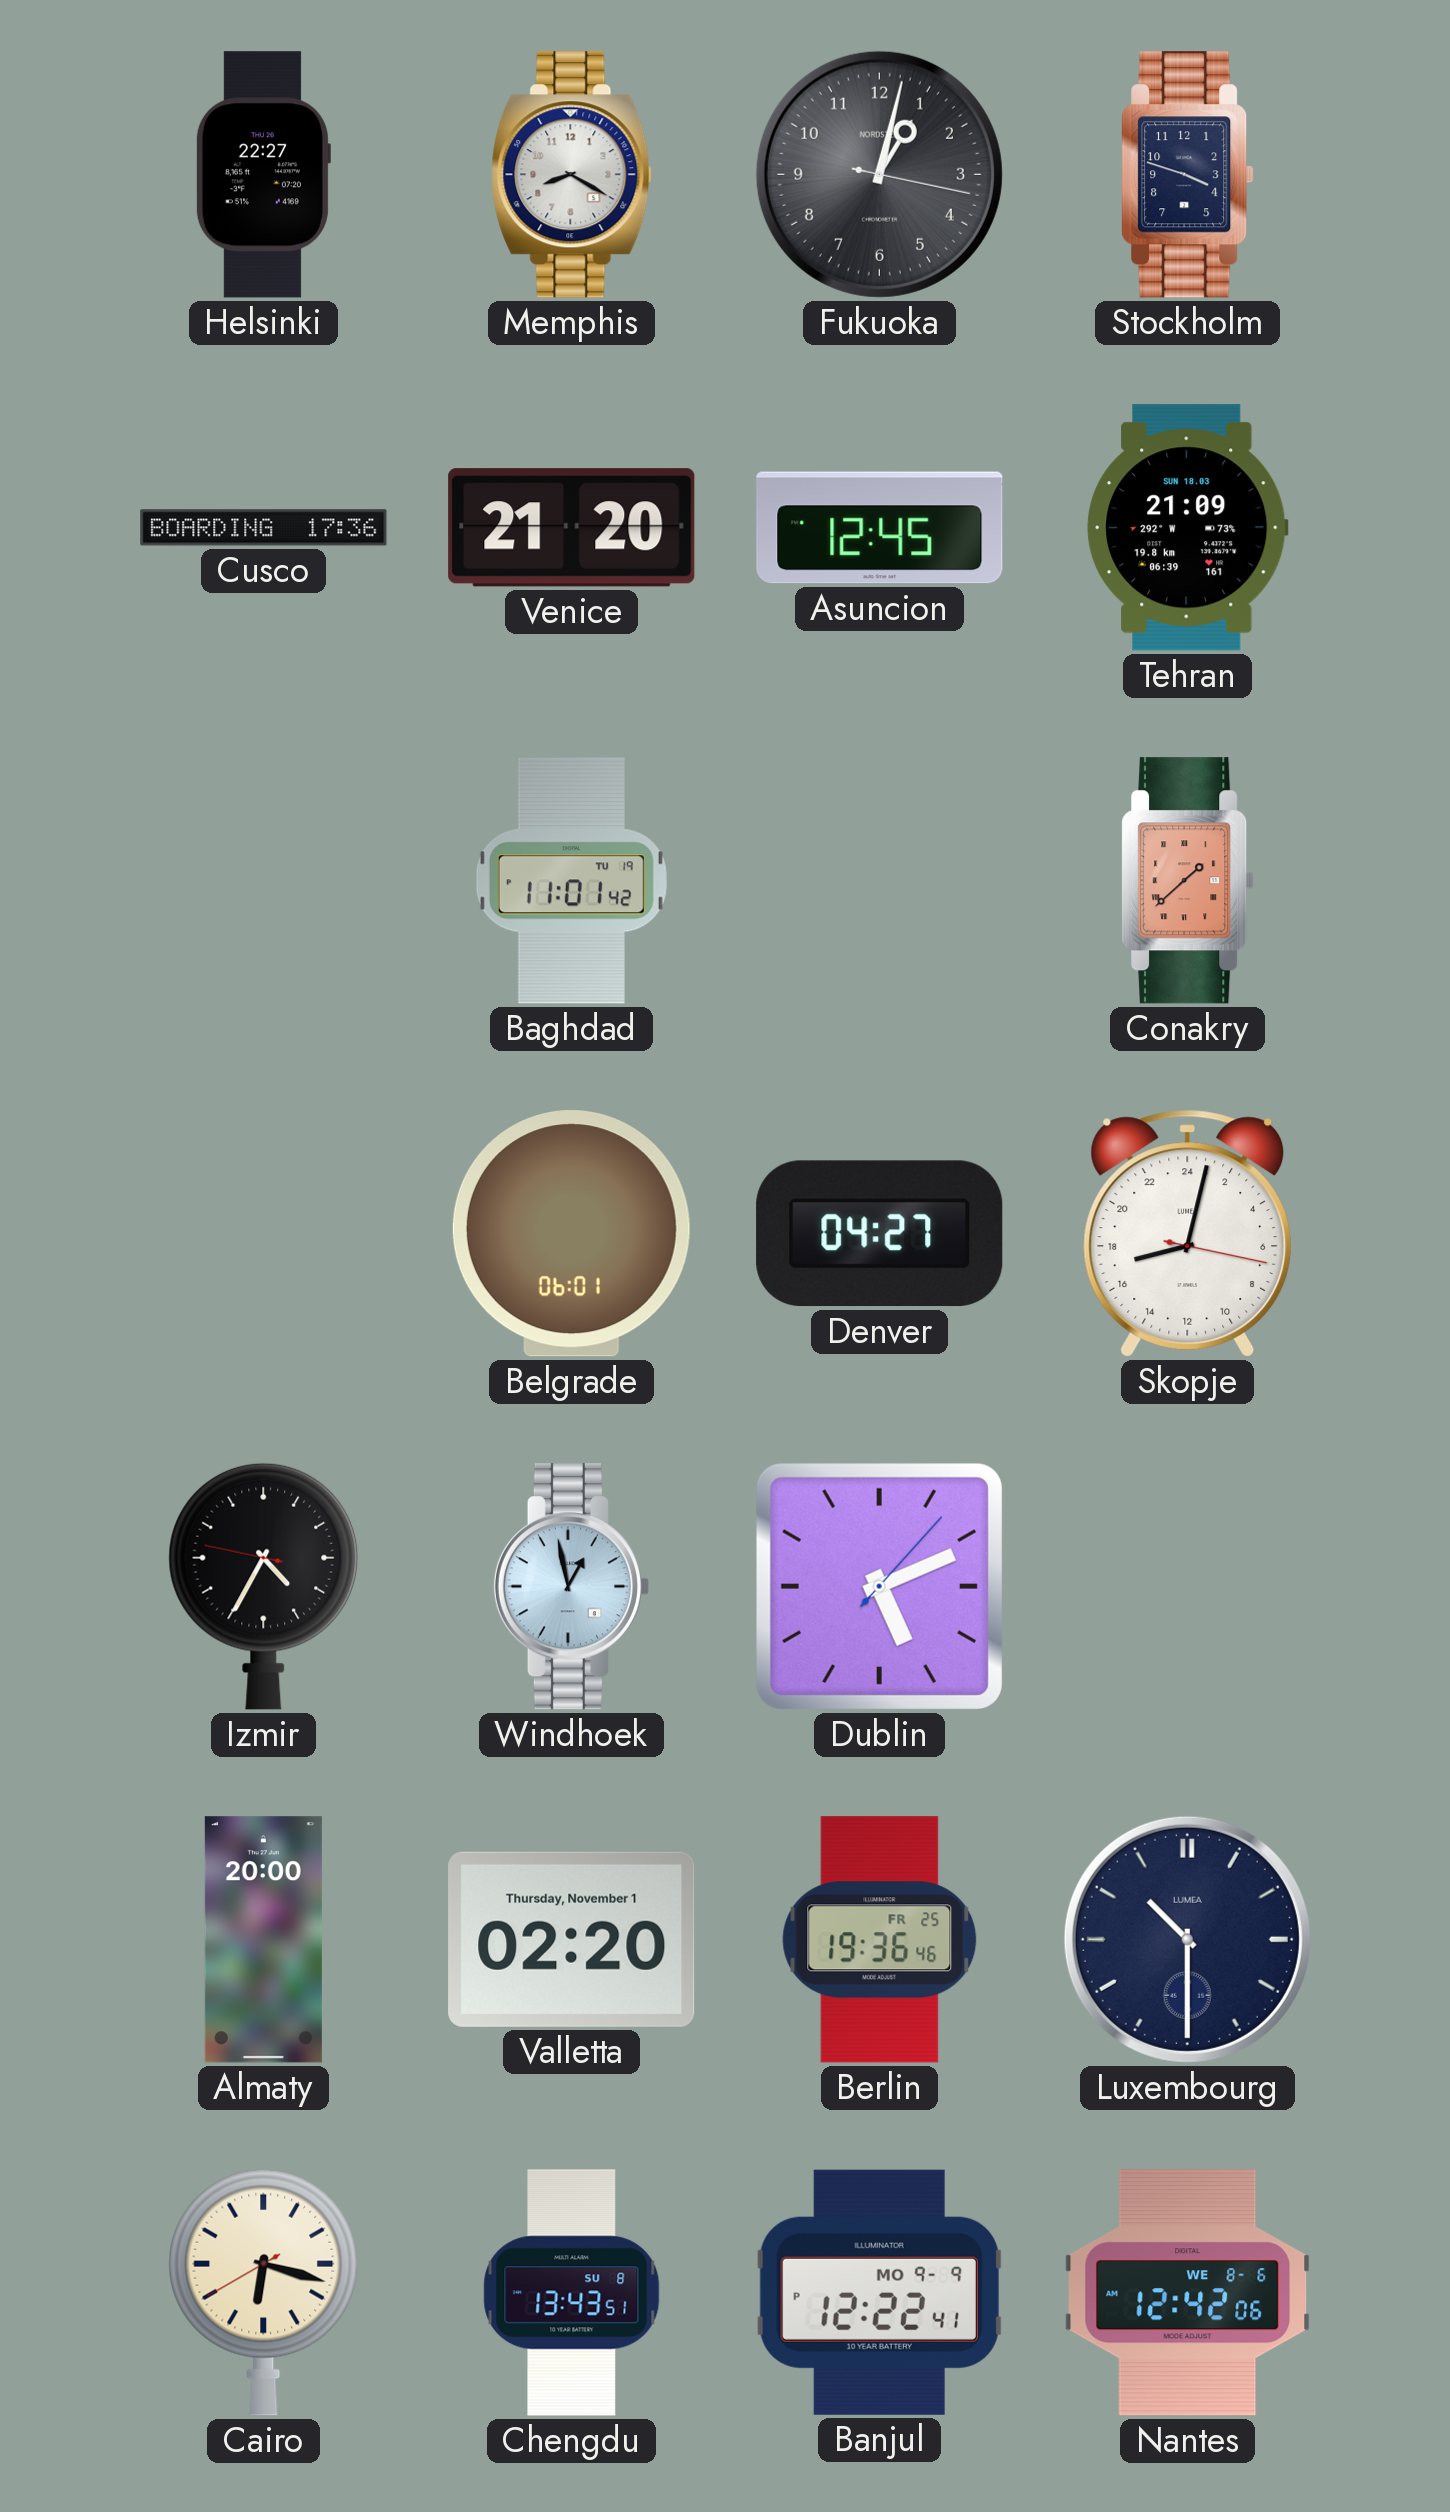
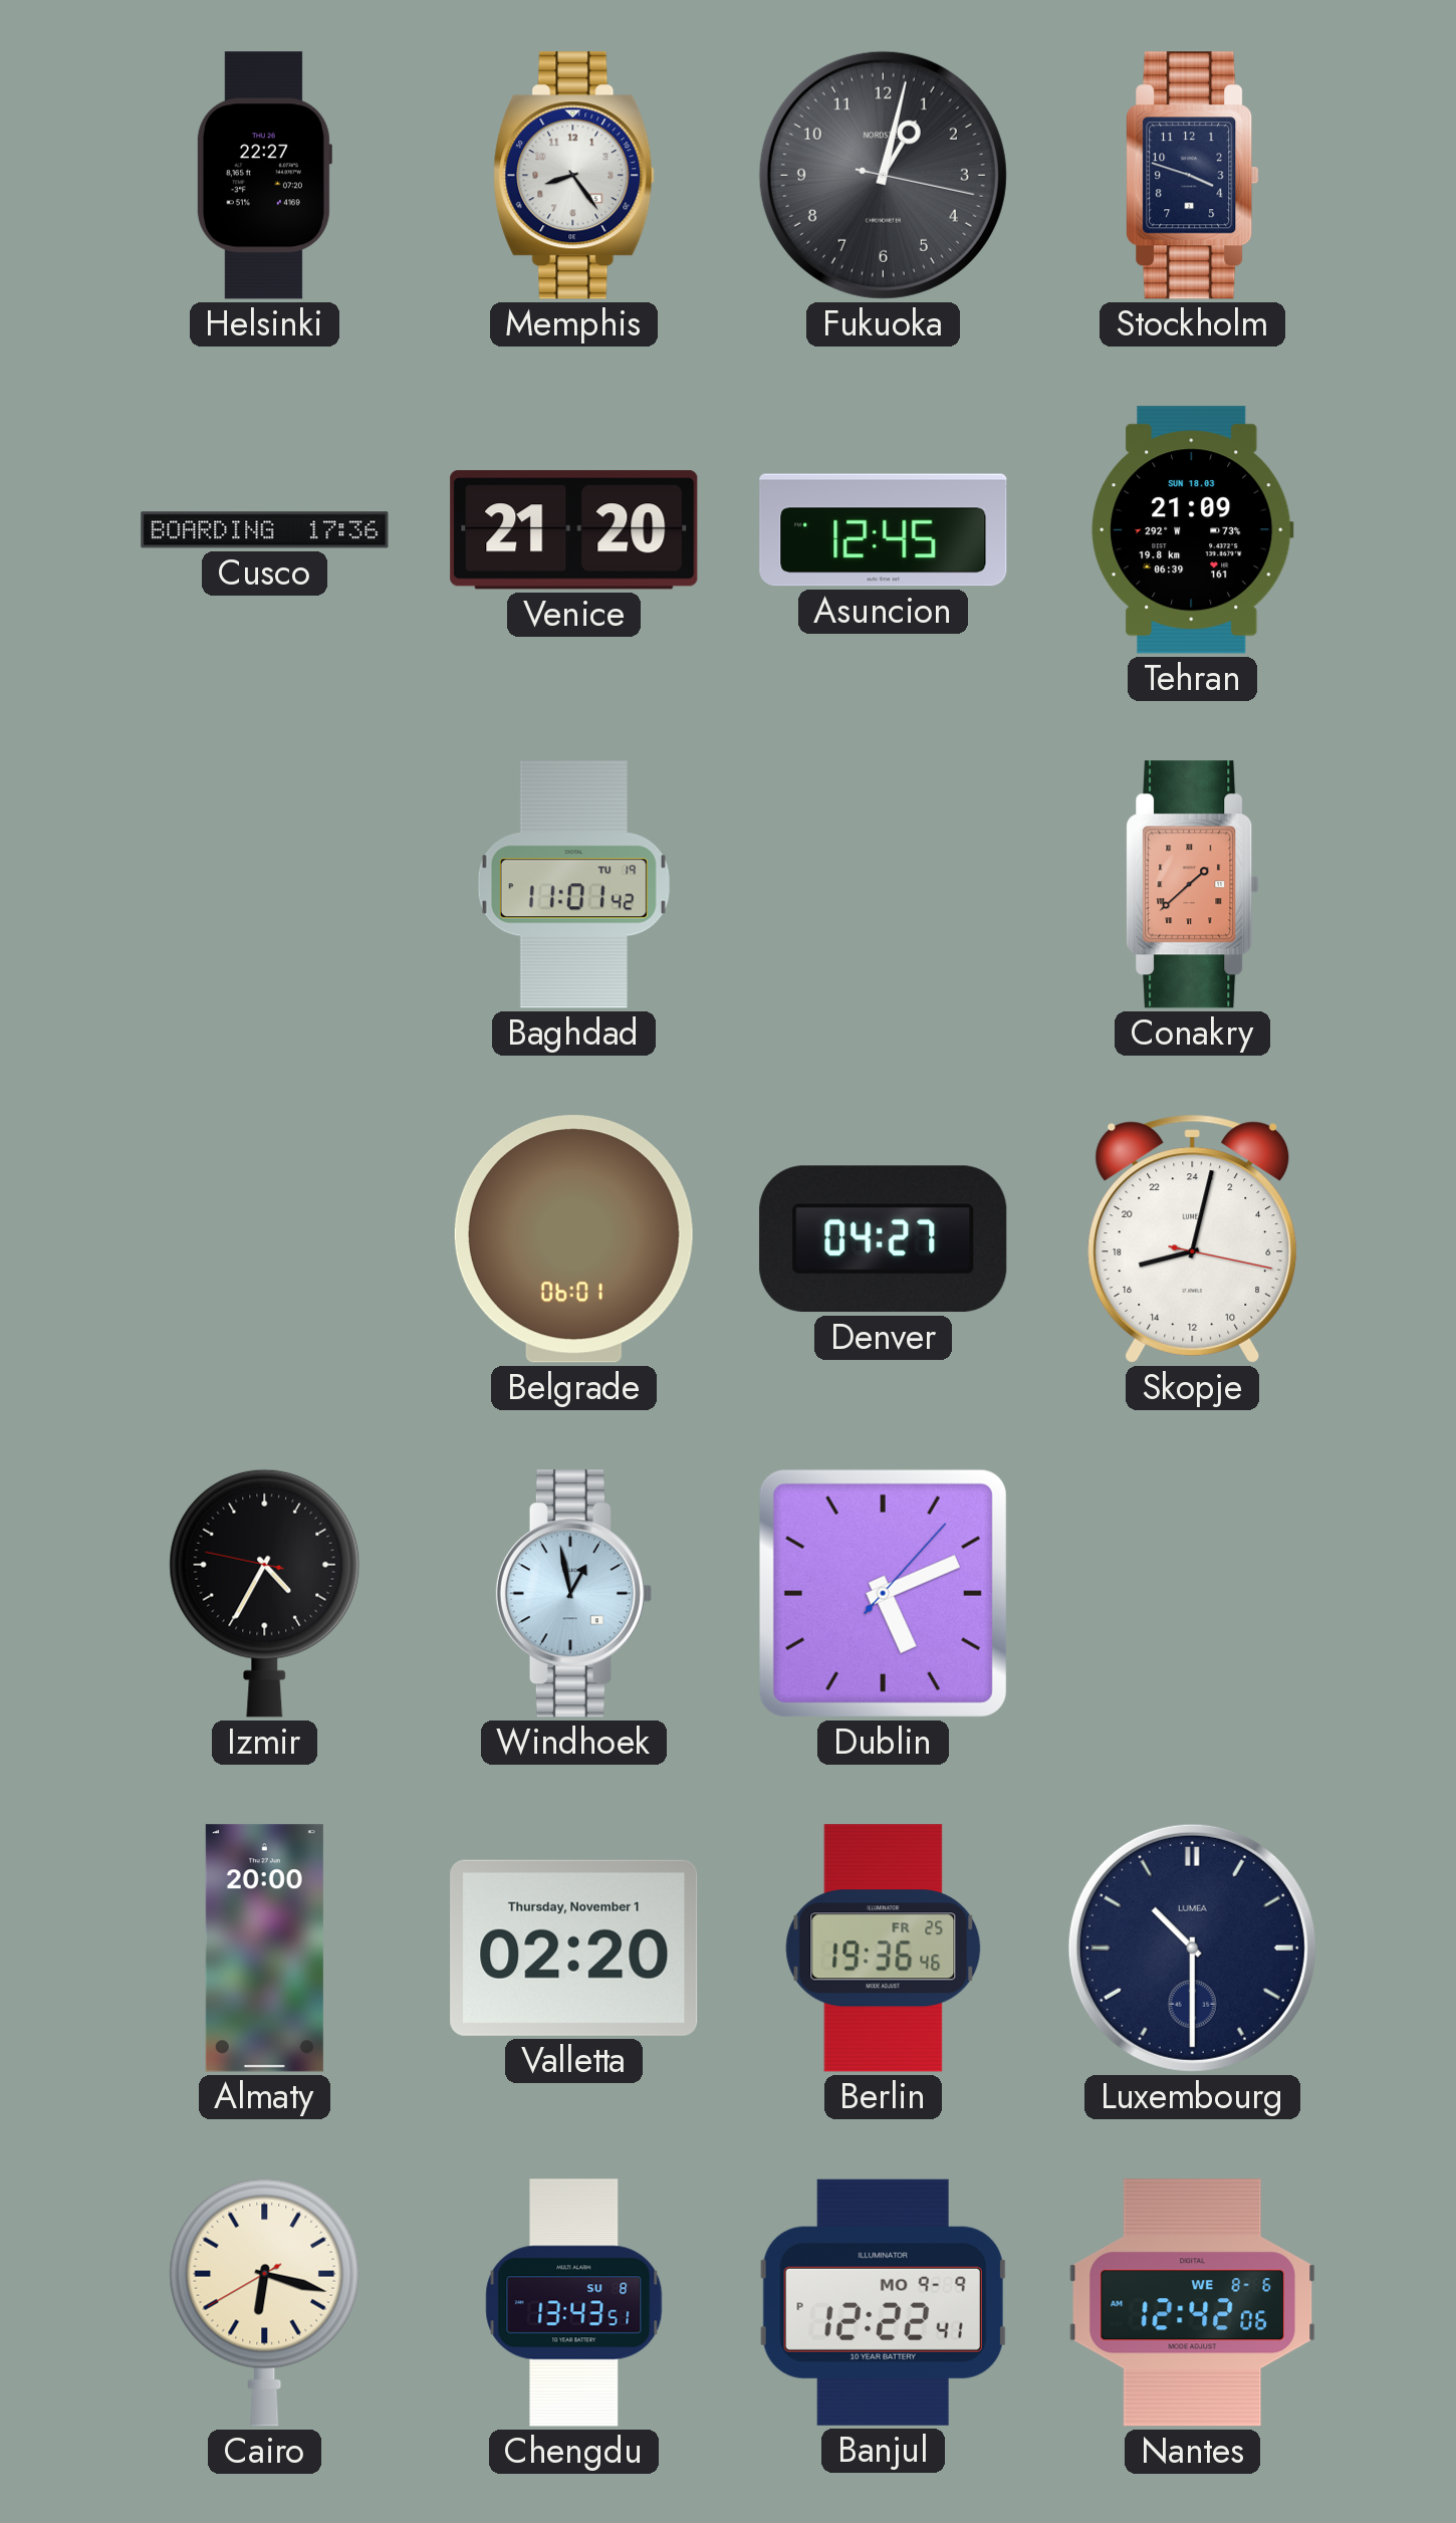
Memphis: 8:20 -> 8:24 (574, 176)
